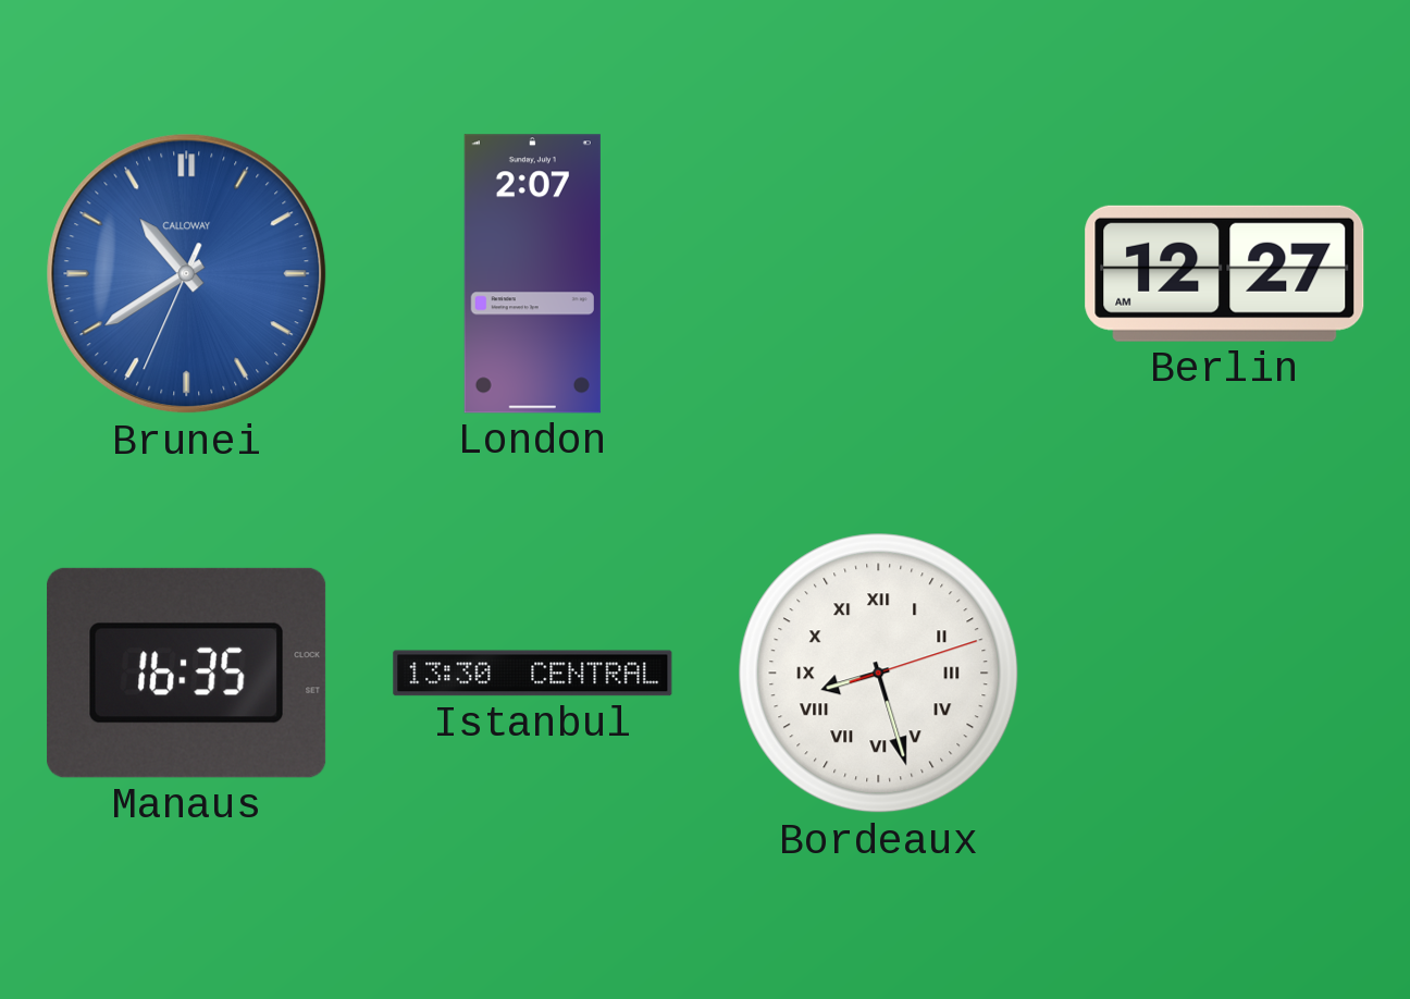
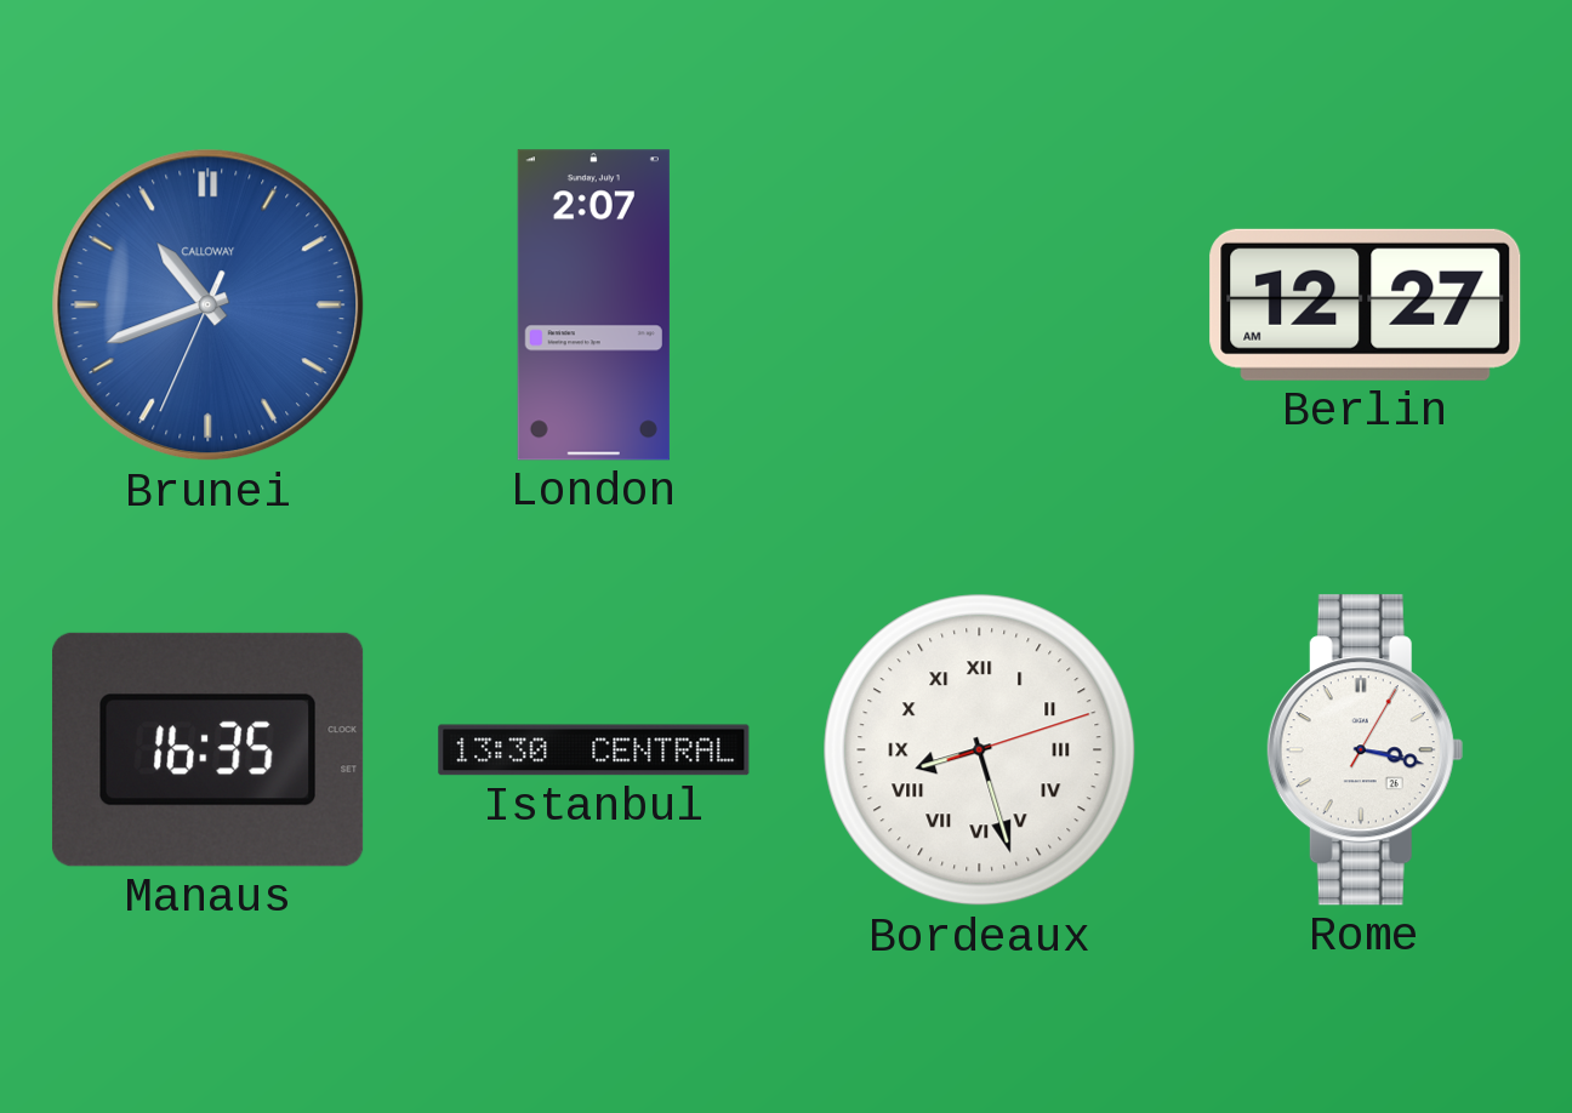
Brunei: 10:39 -> 10:41 (209, 306)
Rome: none -> 3:17 (1365, 750)
